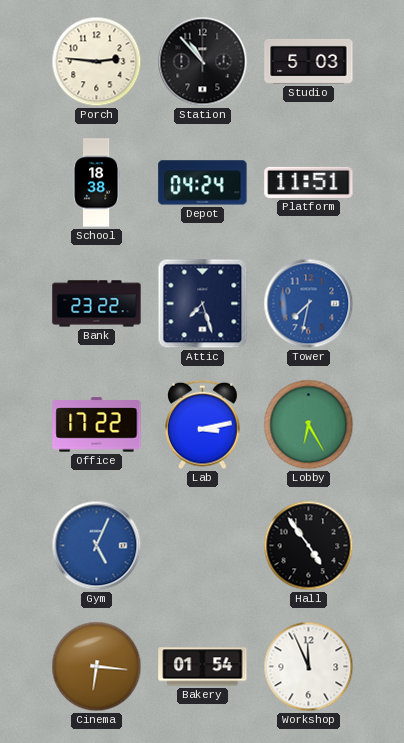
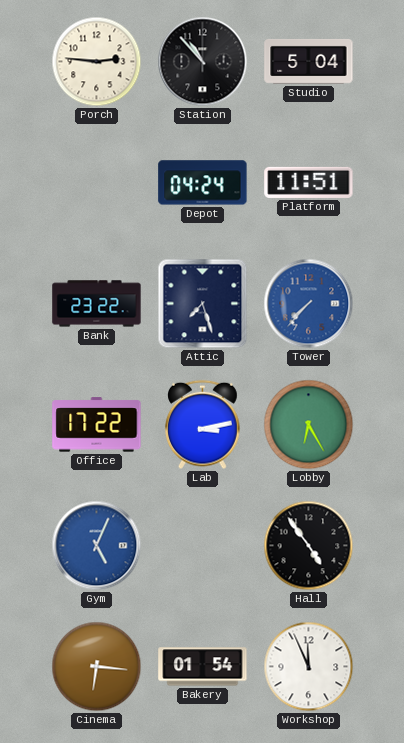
Studio: 5:03 -> 5:04 (309, 61)
School: 18:38 -> none (97, 183)
Tower: 7:32 -> 7:37 (309, 304)
